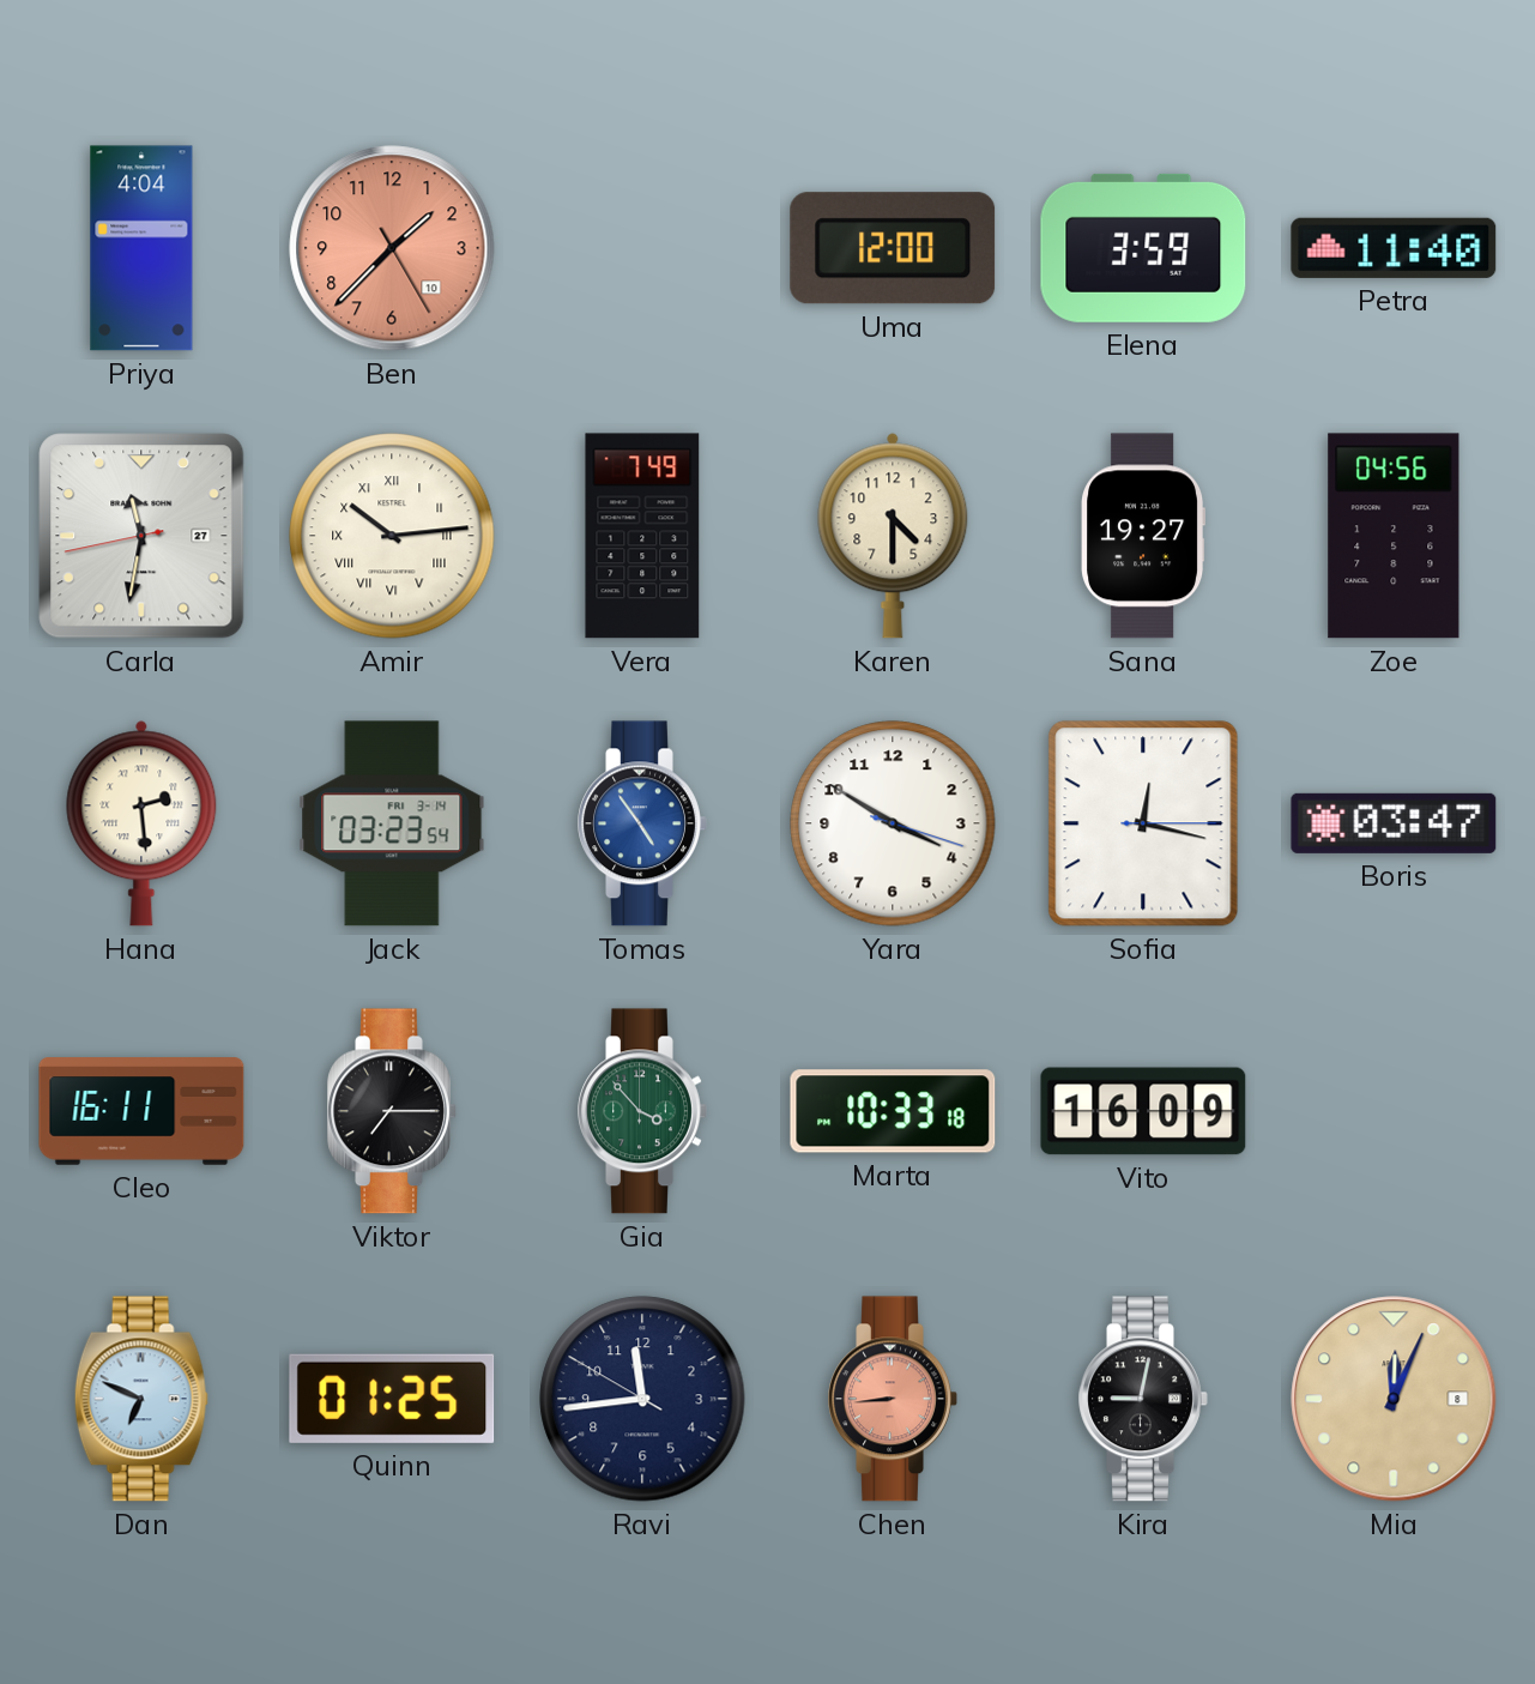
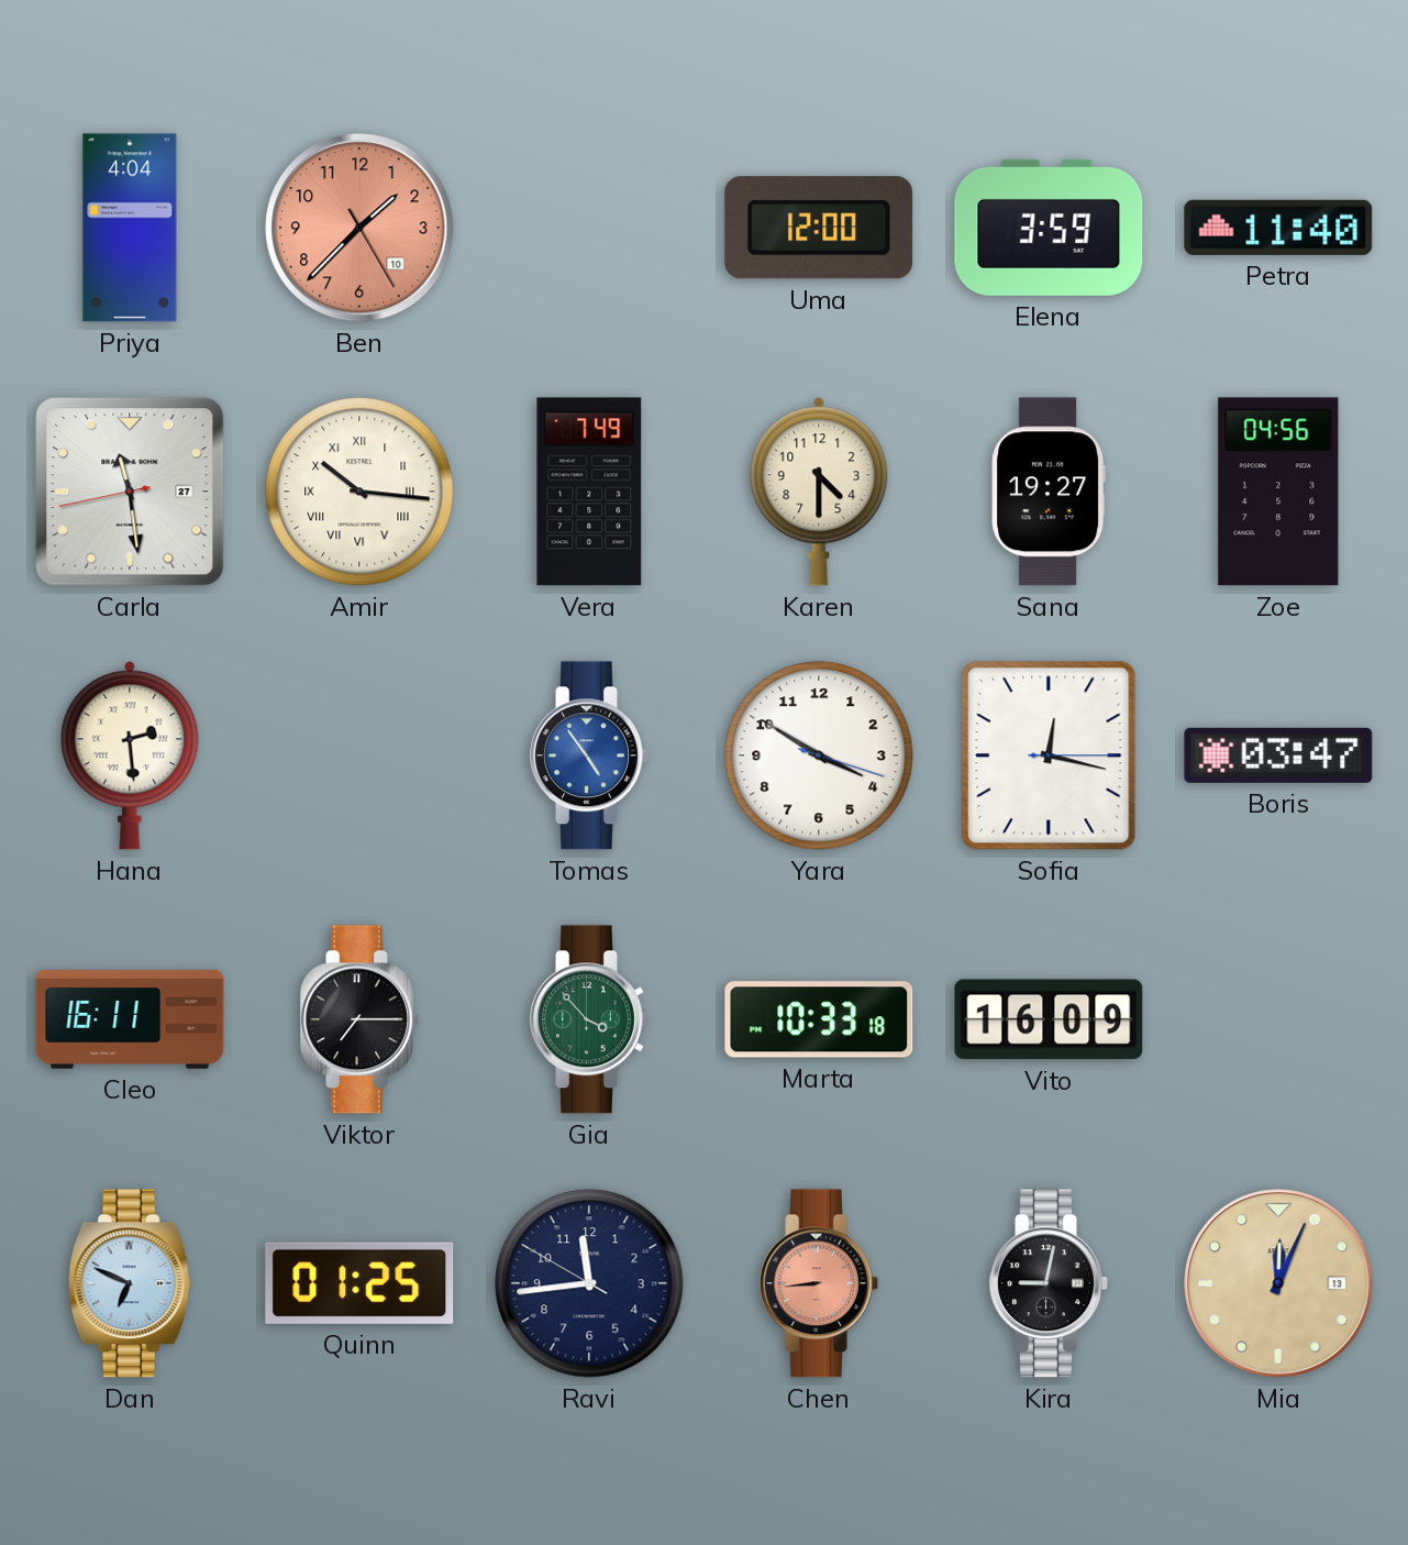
Carla: 11:31 -> 11:28 (130, 492)
Amir: 10:14 -> 10:16 (359, 492)
Jack: 03:23 -> none (392, 823)
Mia date: 8 -> 13 (1278, 1283)
